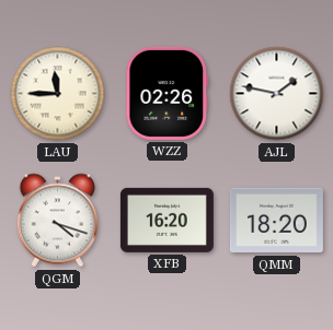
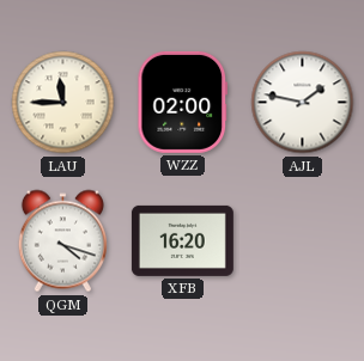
WZZ: 02:26 -> 02:00 (183, 102)
QMM: 18:20 -> none (276, 221)
